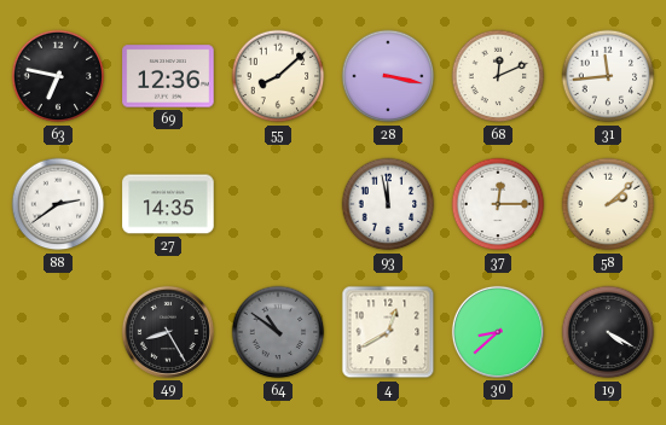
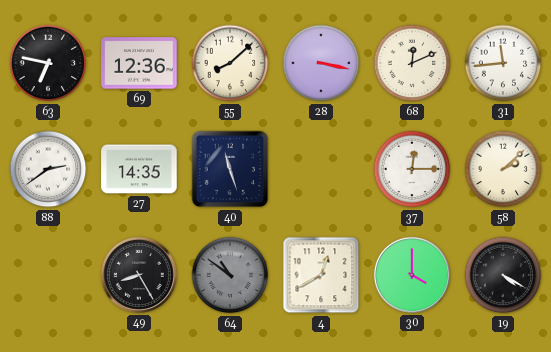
40: none -> 11:27 (230, 169)
93: 11:58 -> none (388, 204)
30: 8:38 -> 4:00 (412, 275)
